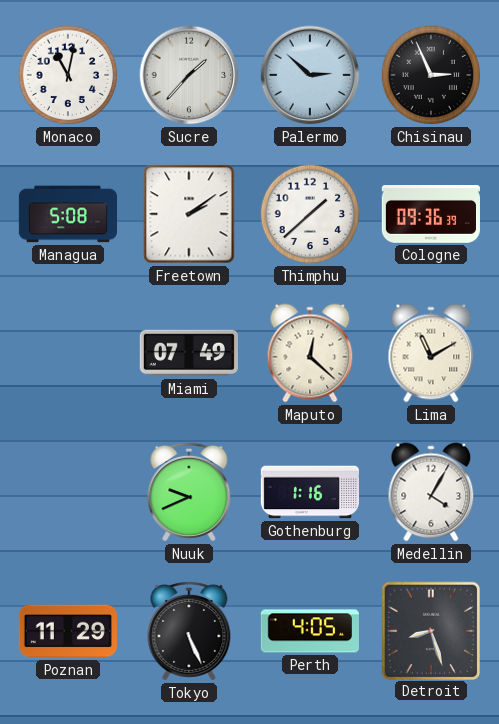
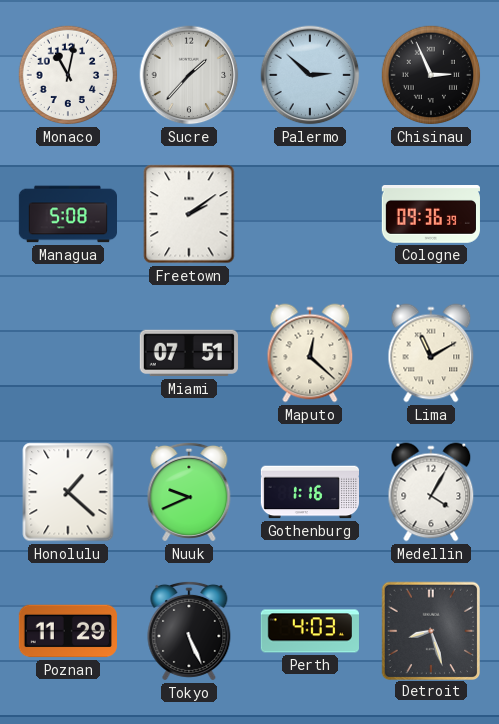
Thimphu: 1:38 -> none (310, 214)
Miami: 07:49 -> 07:51 (189, 353)
Honolulu: none -> 1:22 (68, 492)
Perth: 4:05 -> 4:03 (310, 631)
